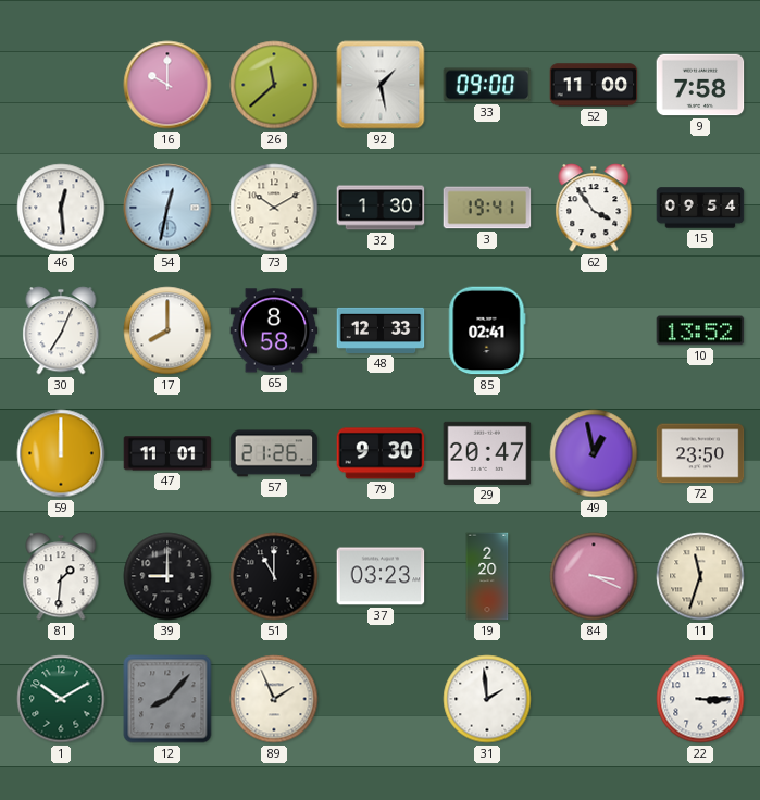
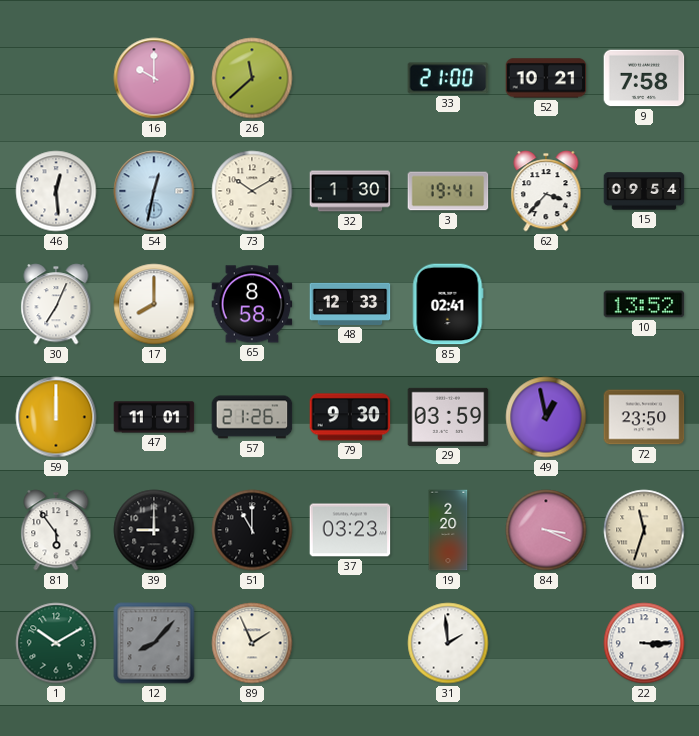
92: 1:28 -> none (381, 85)
33: 09:00 -> 21:00 (448, 78)
52: 11:00 -> 10:21 (546, 78)
62: 3:54 -> 3:37 (546, 191)
29: 20:47 -> 03:59 (448, 417)
81: 1:31 -> 5:54 (56, 530)
